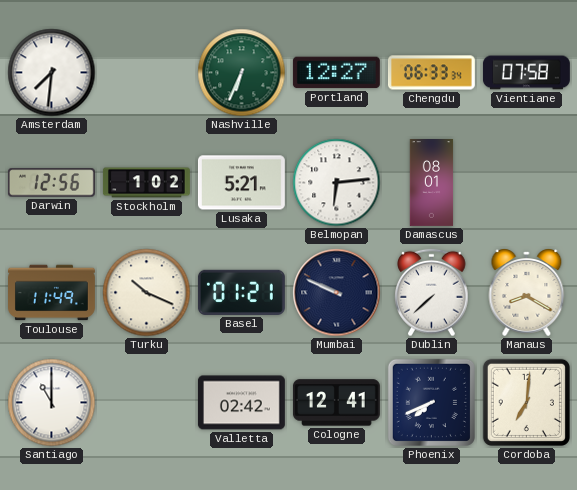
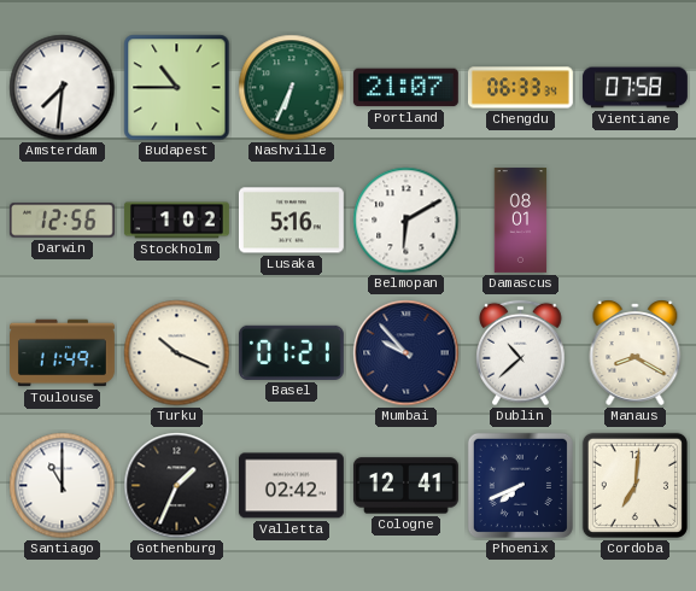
Budapest: none -> 10:45 (177, 88)
Portland: 12:27 -> 21:07 (405, 88)
Lusaka: 5:21 -> 5:16 (291, 221)
Belmopan: 6:14 -> 6:10 (407, 221)
Mumbai: 9:49 -> 9:53 (407, 353)
Dublin: 7:38 -> 10:38 (521, 353)
Gothenburg: none -> 1:34 (177, 486)
